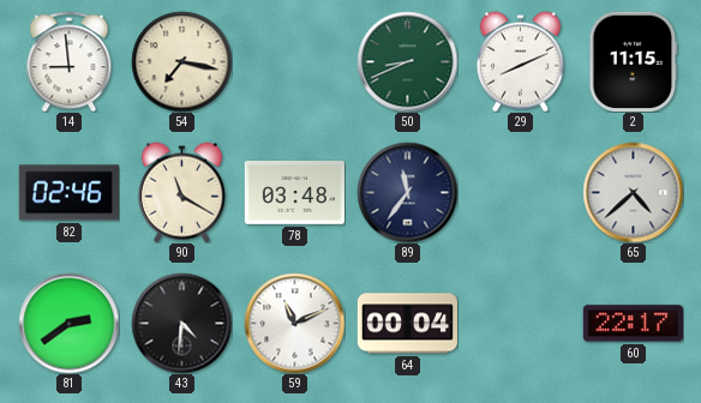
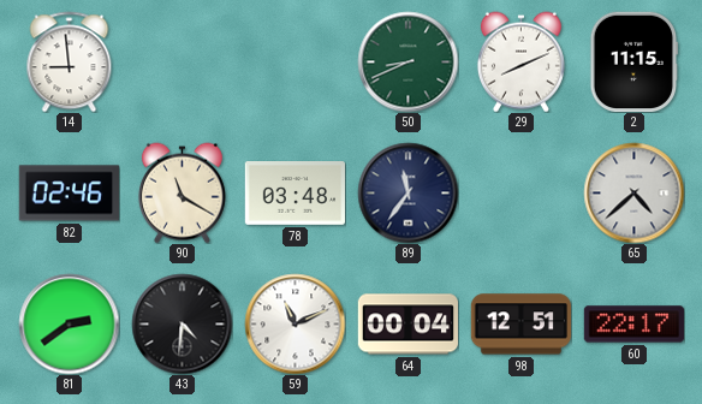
54: 7:17 -> none (181, 61)
98: none -> 12:51 (520, 325)
